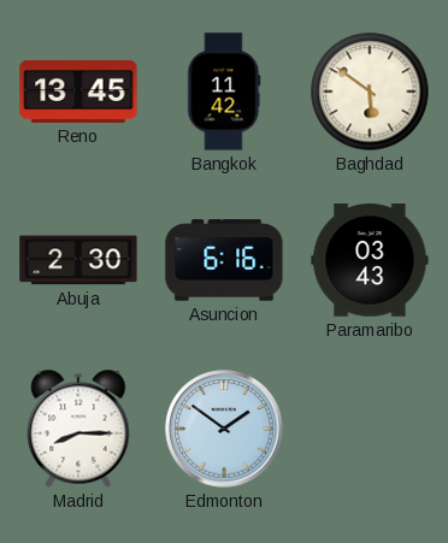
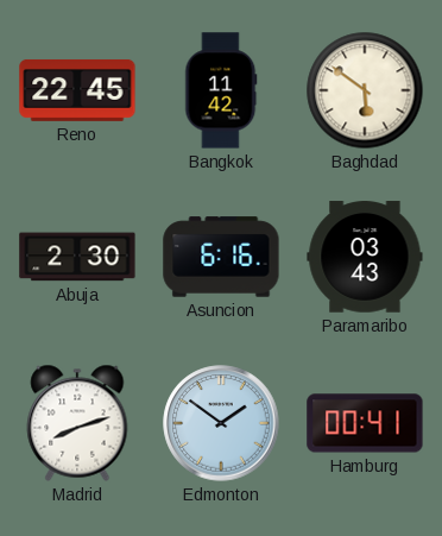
Reno: 13:45 -> 22:45 (77, 90)
Madrid: 8:15 -> 8:12 (77, 423)
Hamburg: none -> 00:41 (365, 423)
